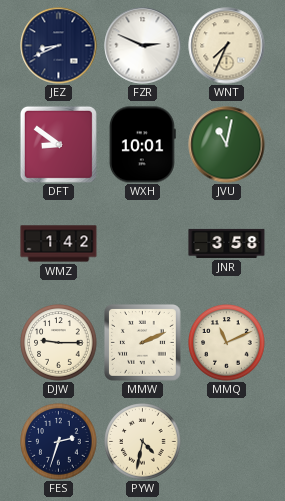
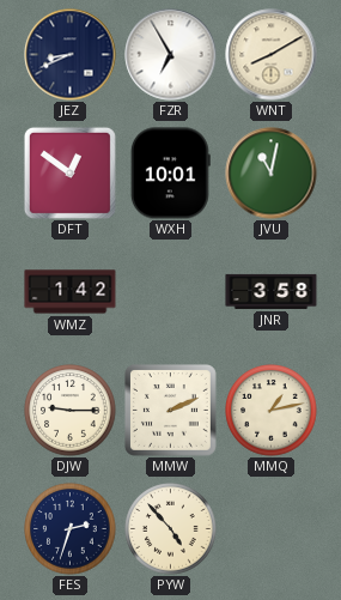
FZR: 2:49 -> 6:55 (171, 55)
WNT: 7:34 -> 8:10 (272, 55)
DFT: 8:51 -> 12:51 (69, 172)
MMQ: 11:11 -> 1:13 (272, 411)
PYW: 4:32 -> 4:53 (171, 529)
